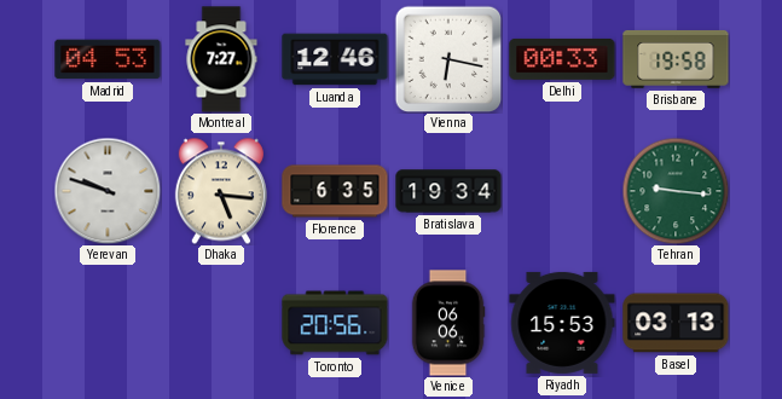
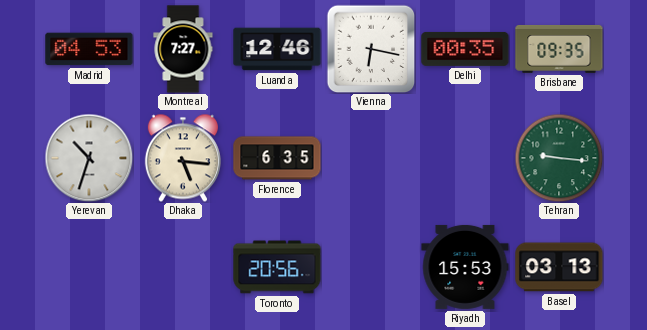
Delhi: 00:33 -> 00:35 (465, 49)
Brisbane: 19:58 -> 09:35 (559, 49)
Yerevan: 9:48 -> 10:33 (89, 158)
Bratislava: 19:34 -> none (448, 191)
Venice: 06:06 -> none (448, 323)
